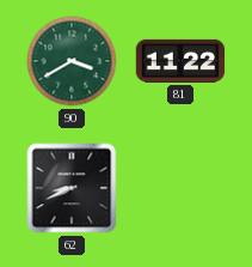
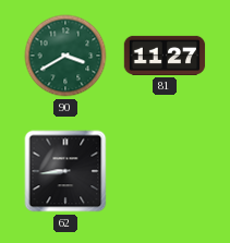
81: 11:22 -> 11:27 (165, 56)
62: 8:41 -> 8:44 (65, 171)
